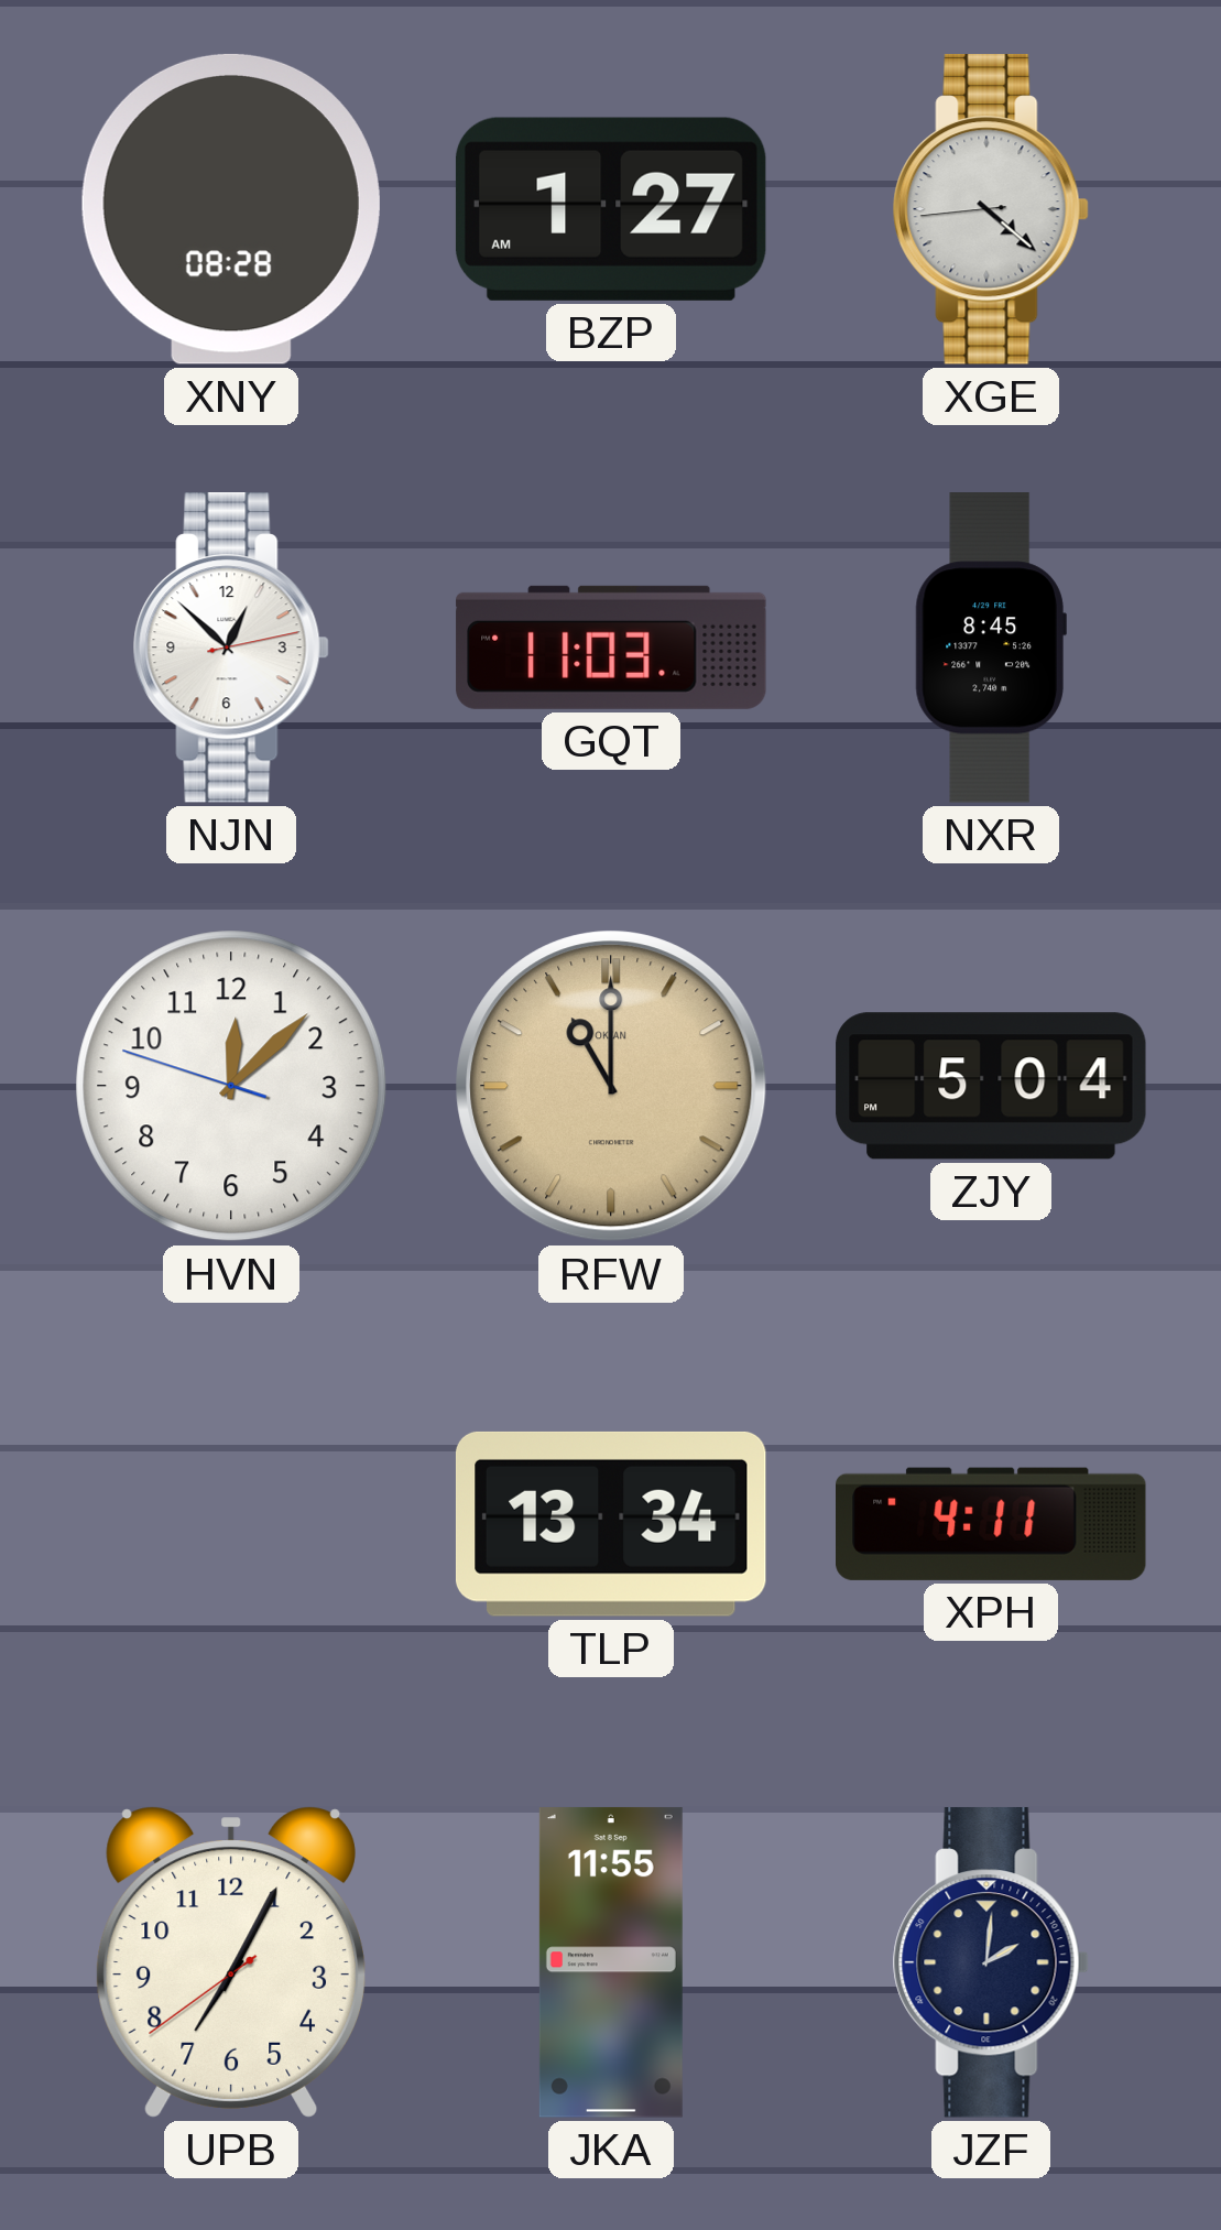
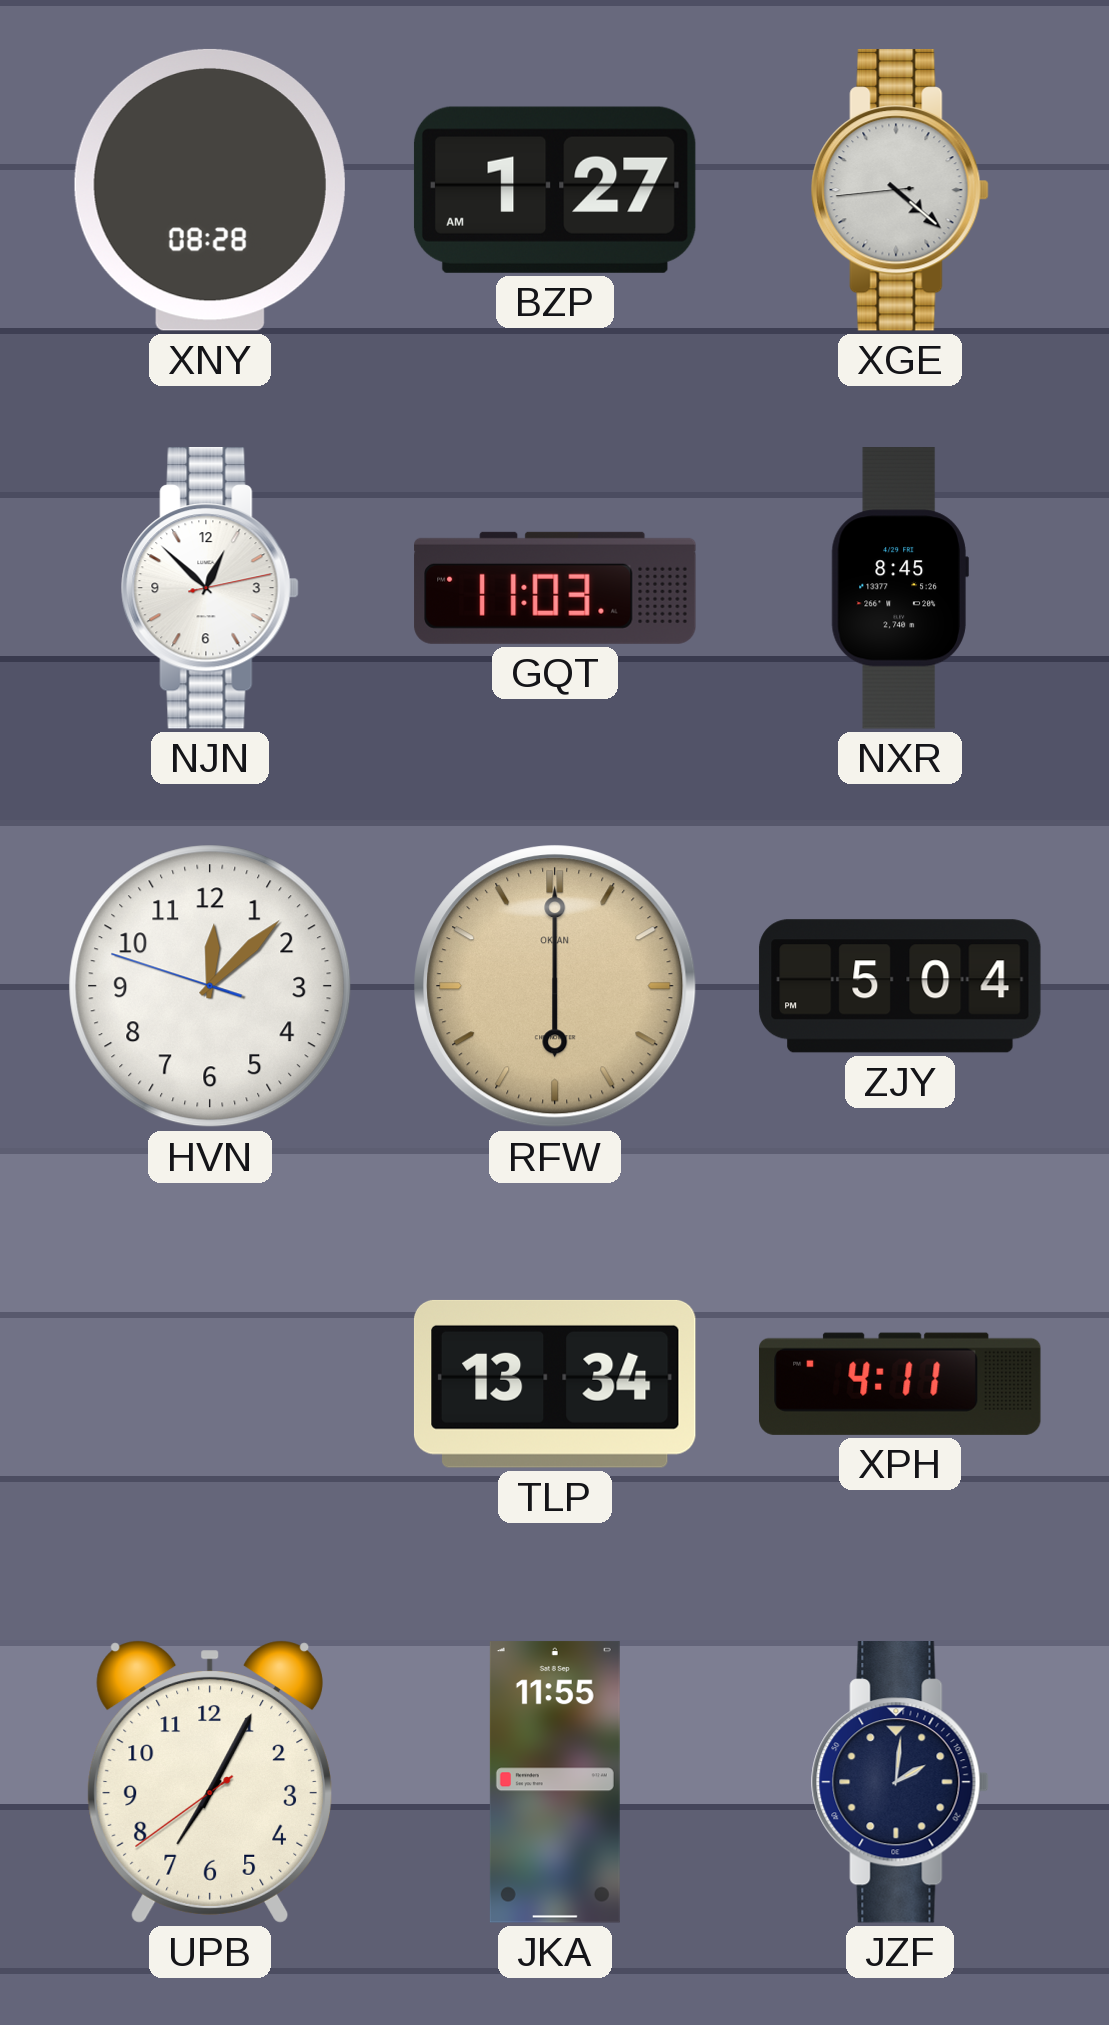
RFW: 11:00 -> 6:00 (555, 986)
